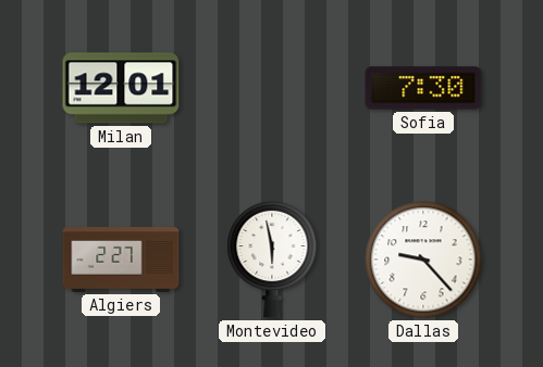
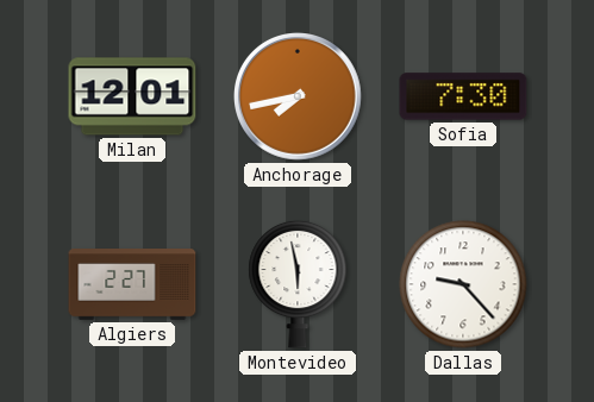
Anchorage: none -> 7:43 (299, 98)
